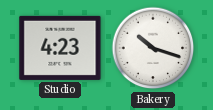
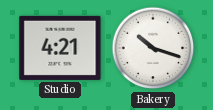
Studio: 4:23 -> 4:21 (60, 48)
